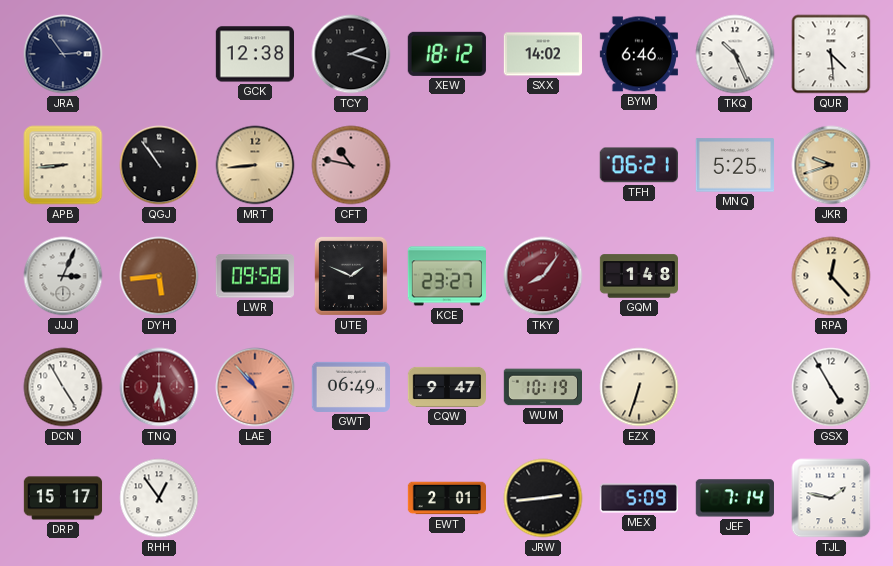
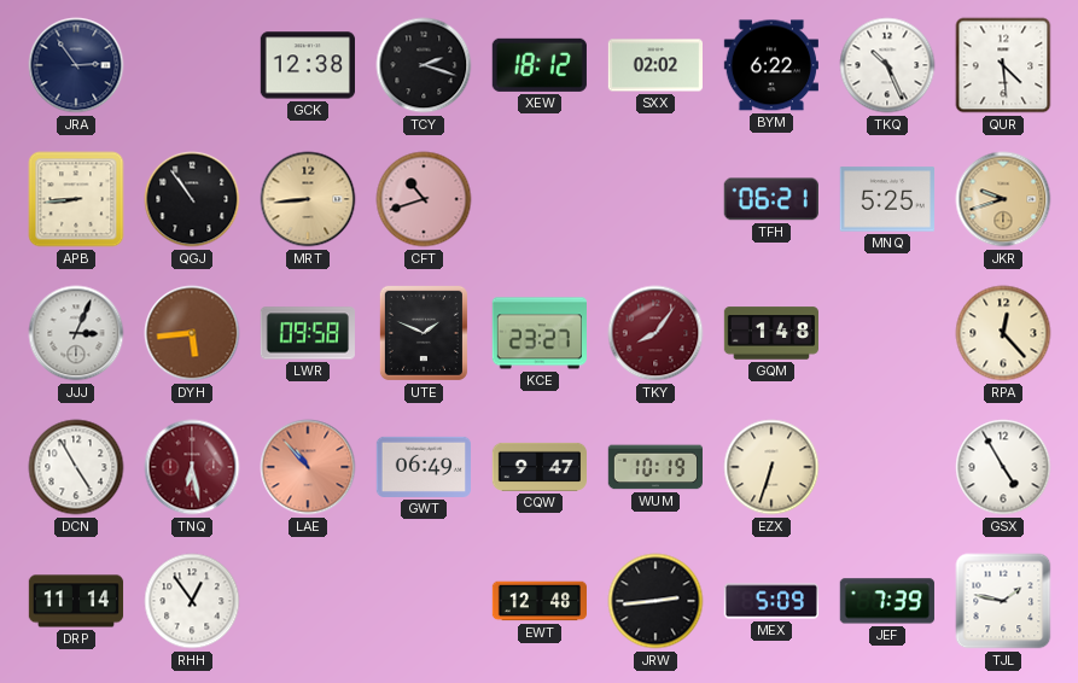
SXX: 14:02 -> 02:02 (654, 65)
BYM: 6:46 -> 6:22 (771, 65)
CFT: 10:47 -> 10:42 (424, 199)
DRP: 15:17 -> 11:14 (76, 601)
EWT: 2:01 -> 12:48 (538, 601)
JEF: 7:14 -> 7:39 (887, 601)
